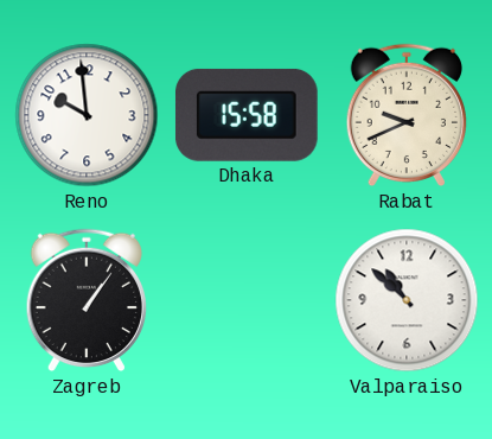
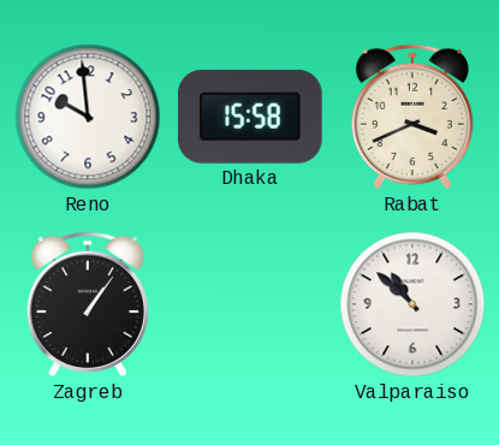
Rabat: 9:41 -> 3:41 (411, 117)
